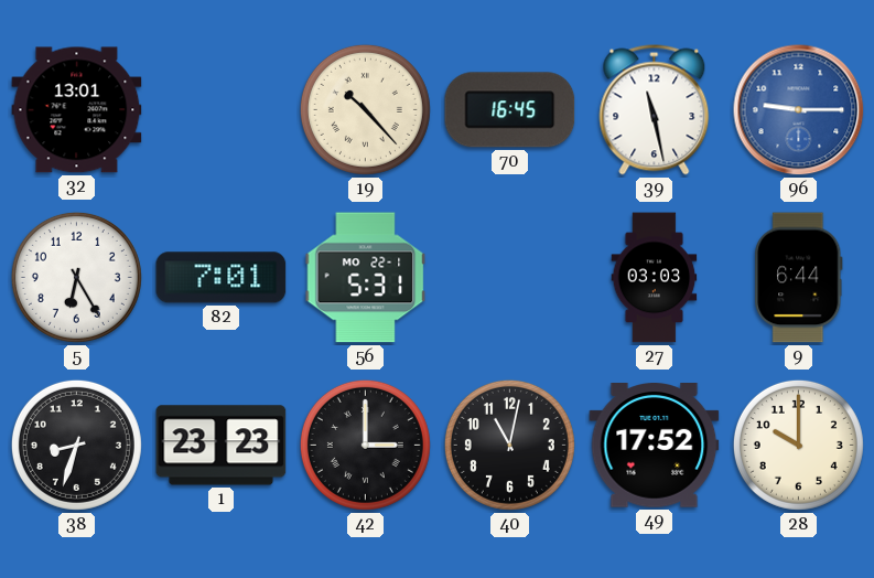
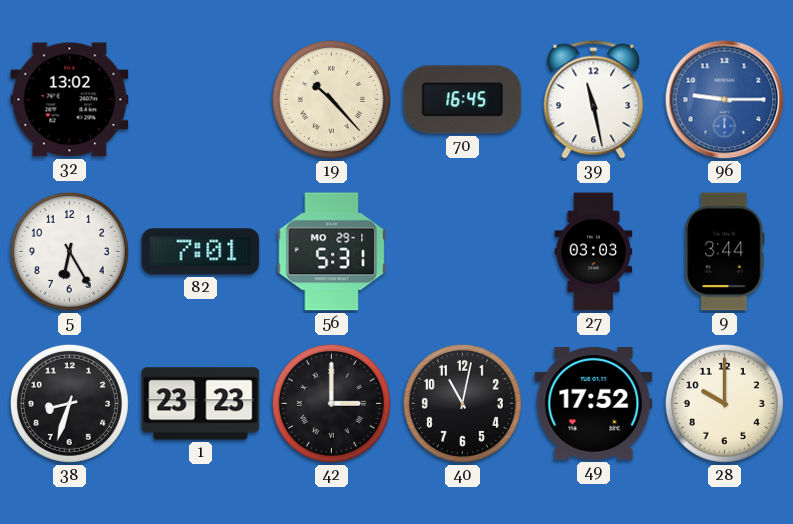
32: 13:01 -> 13:02 (70, 100)
56 date: MO 22-1 -> MO 29-1 (332, 252)
9: 6:44 -> 3:44 (725, 252)
